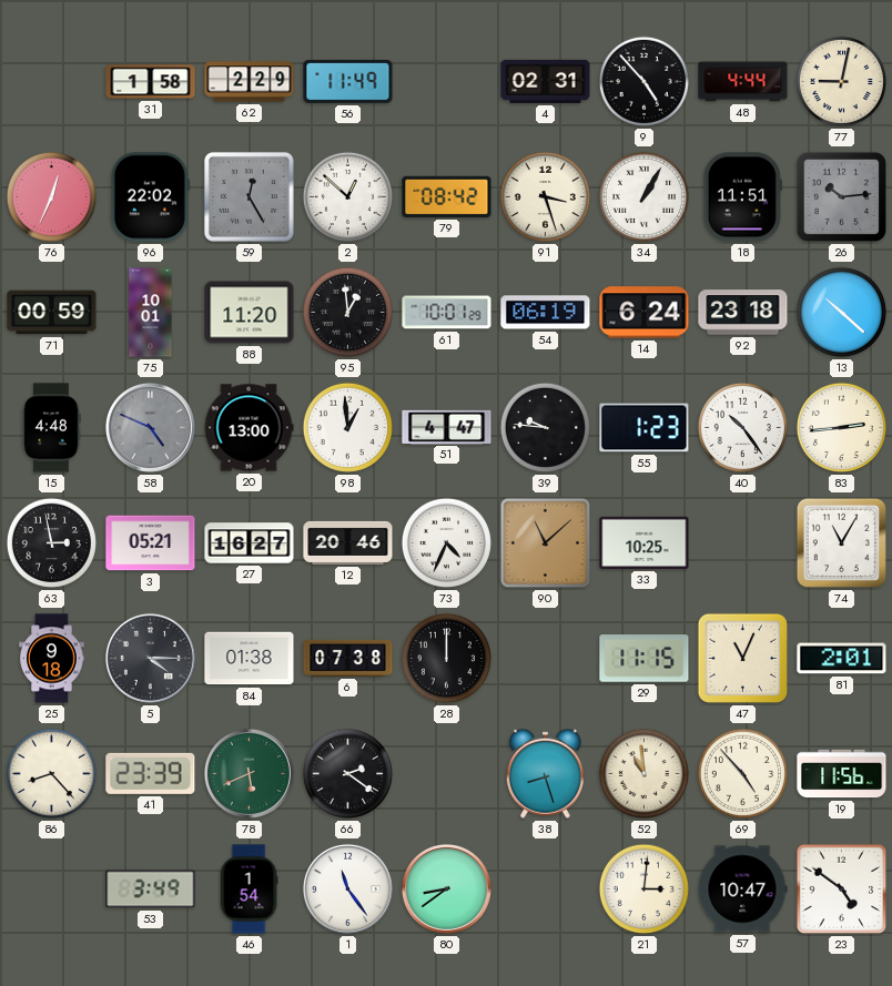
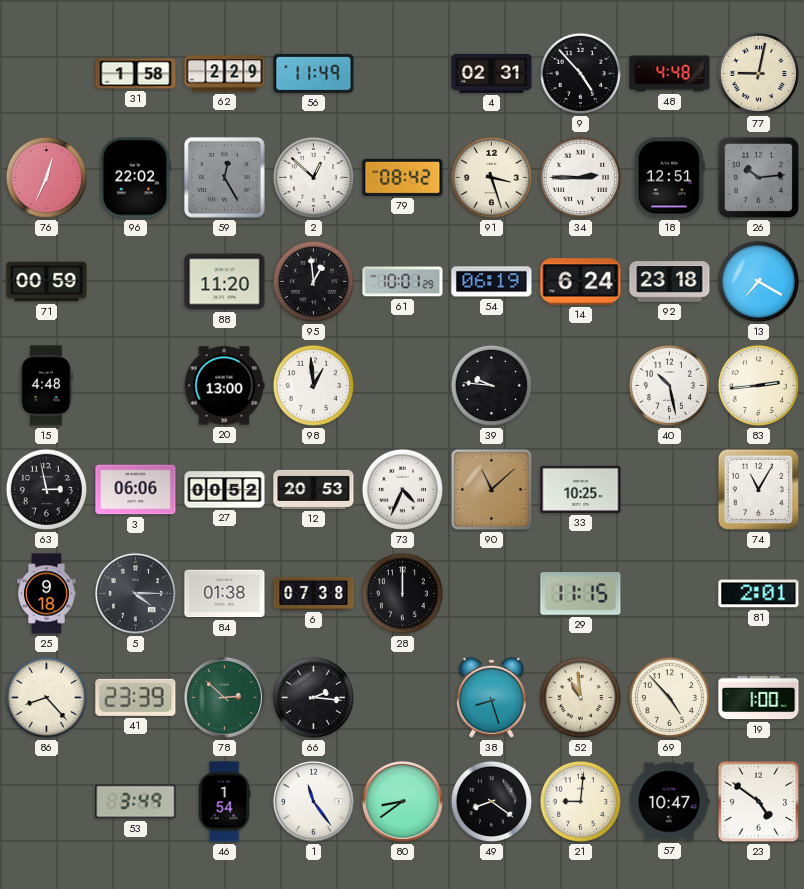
48: 4:44 -> 4:48 (670, 74)
34: 1:05 -> 2:45 (580, 177)
18: 11:51 -> 12:51 (669, 178)
75: 10:01 -> none (151, 313)
13: 10:22 -> 7:20 (758, 281)
58: 4:49 -> none (150, 427)
51: 4:47 -> none (447, 427)
55: 1:23 -> none (645, 428)
40: 10:24 -> 10:28 (669, 385)
3: 05:21 -> 06:06 (136, 490)
27: 16:27 -> 00:52 (225, 490)
12: 20:46 -> 20:53 (314, 489)
47: 11:04 -> none (742, 658)
78: 5:41 -> 2:52 (224, 697)
66: 2:21 -> 2:16 (313, 697)
19: 11:56 -> 1:00 (759, 698)
49: none -> 8:21 (491, 801)
21: 3:01 -> 9:01 (580, 801)
